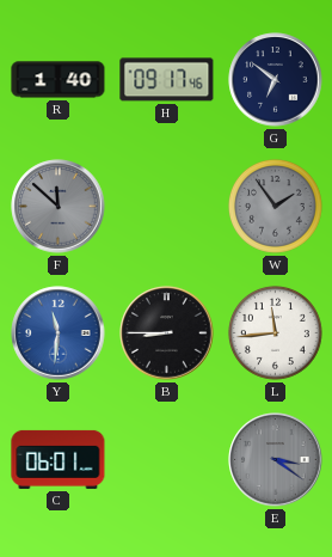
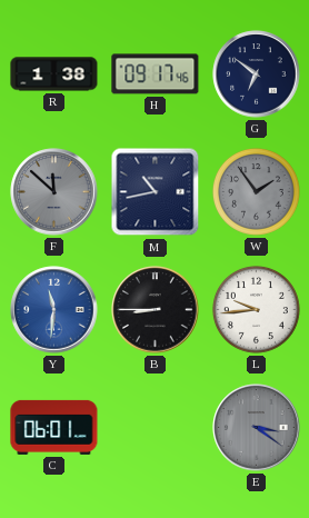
R: 1:40 -> 1:38 (54, 74)
M: none -> 10:43 (156, 192)
L: 11:44 -> 9:44 (256, 309)
